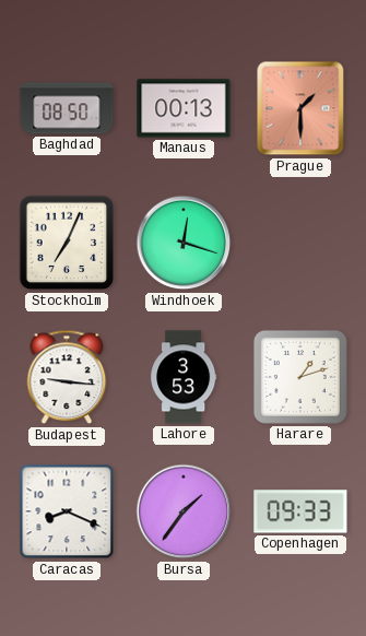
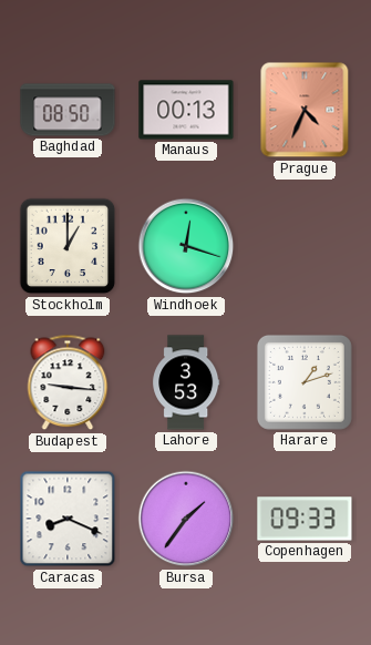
Prague: 1:30 -> 4:34 (305, 110)
Stockholm: 7:04 -> 1:00 (68, 246)
